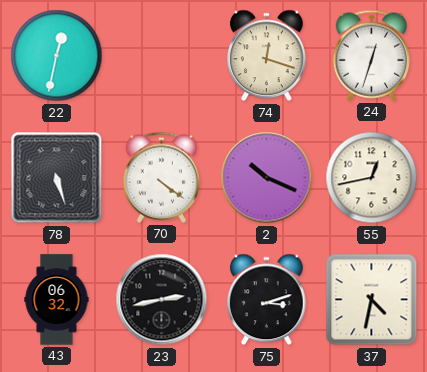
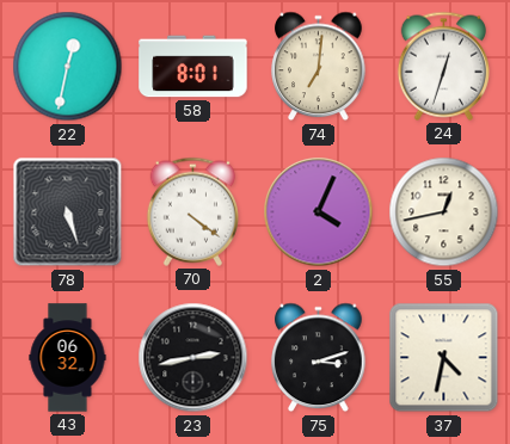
58: none -> 8:01 (193, 67)
74: 12:18 -> 7:01 (319, 67)
2: 10:19 -> 4:04 (319, 212)
